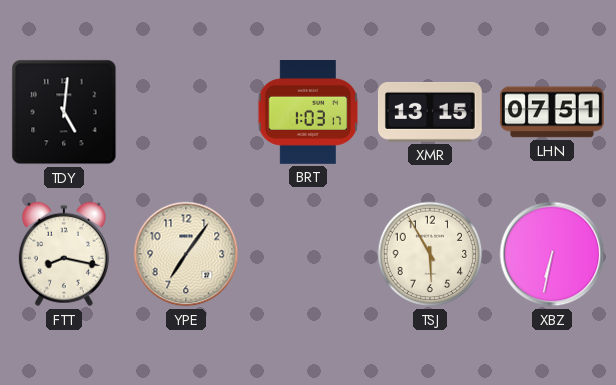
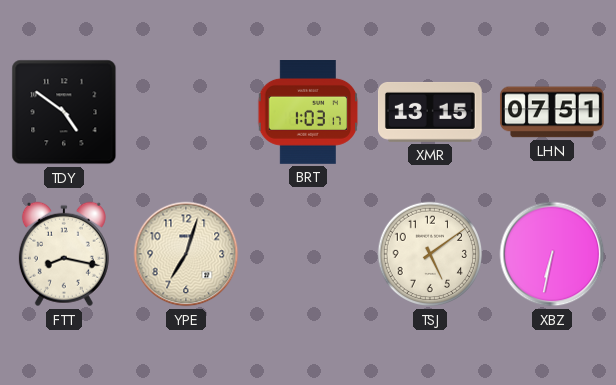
TDY: 5:01 -> 4:51 (64, 112)
YPE: 7:06 -> 7:03 (186, 254)
TSJ: 5:55 -> 5:09 (430, 254)
